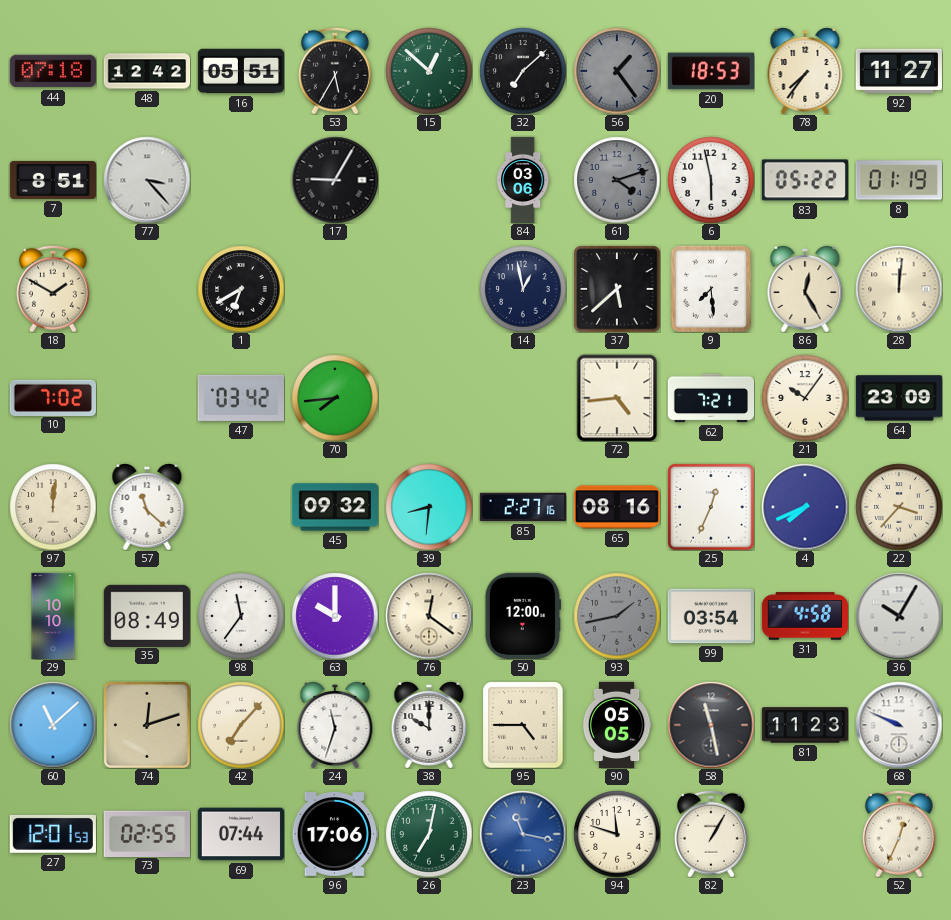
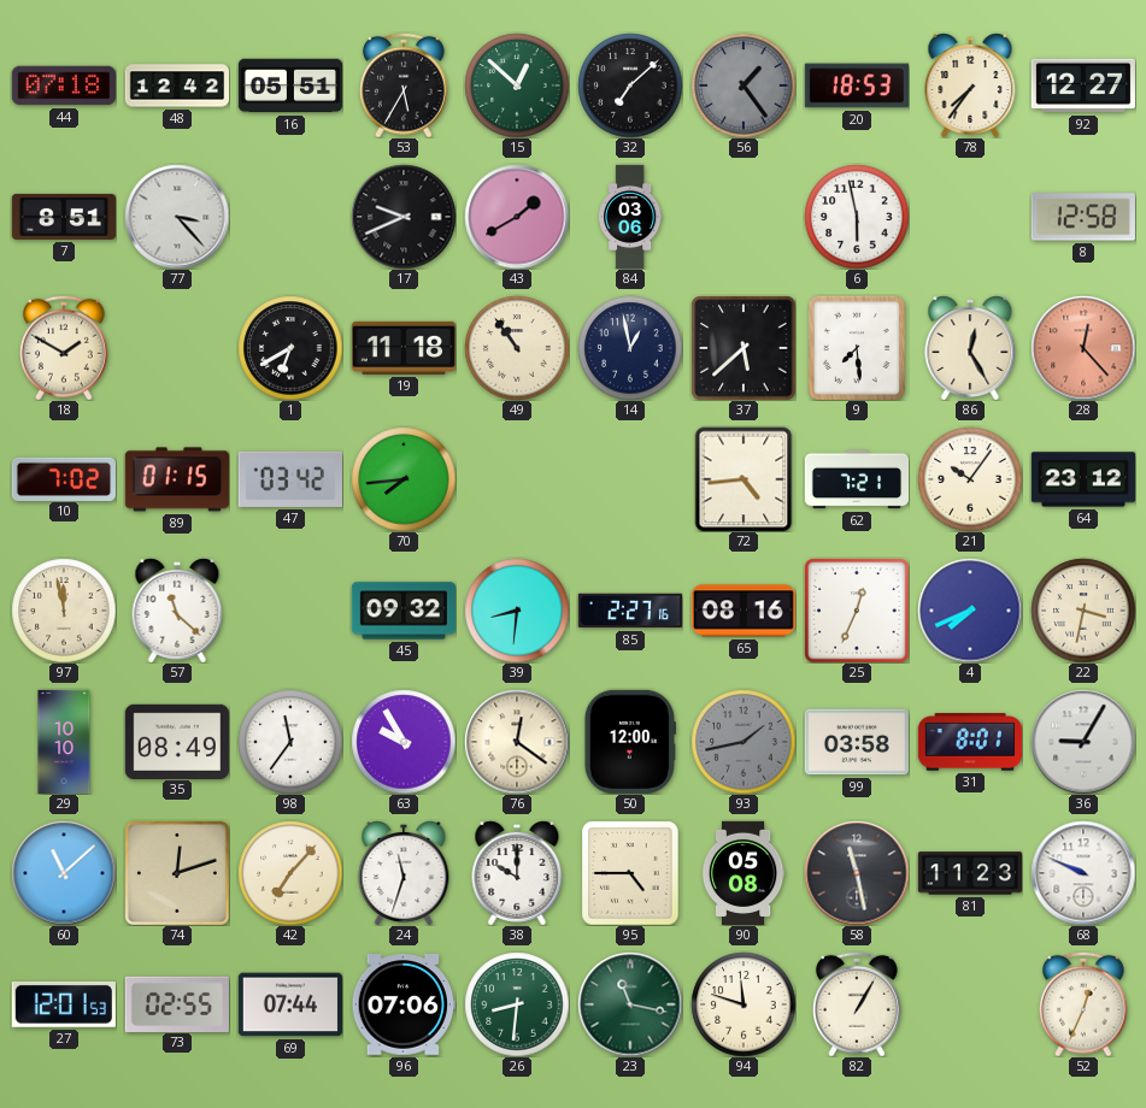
92: 11:27 -> 12:27 (1082, 86)
17: 9:05 -> 9:41 (404, 217)
43: none -> 1:40 (517, 217)
61: 4:12 -> none (617, 180)
83: 05:22 -> none (805, 180)
8: 01:19 -> 12:58 (1082, 217)
19: none -> 11:18 (402, 348)
49: none -> 10:54 (517, 348)
28: 12:01 -> 12:23 (1083, 348)
28 dial: cream -> salmon (1083, 348)
89: none -> 01:15 (177, 479)
64: 23:09 -> 23:12 (1082, 479)
97: 12:01 -> 11:58 (64, 611)
22: 3:37 -> 3:32 (1083, 611)
63: 10:00 -> 9:55 (404, 742)
99: 03:54 -> 03:58 (857, 742)
31: 4:58 -> 8:01 (970, 742)
36: 10:05 -> 9:05 (1083, 742)
90: 05:05 -> 05:08 (744, 872)
96: 17:06 -> 07:06 (404, 1006)
26: 7:02 -> 8:31 (517, 1004)
23 dial: blue -> green (630, 1004)
